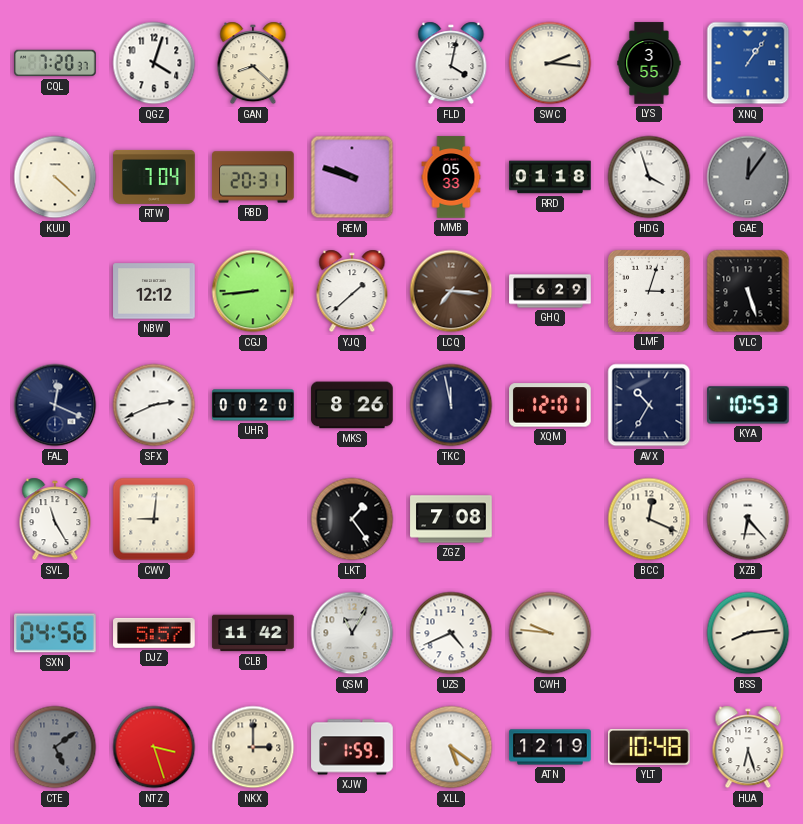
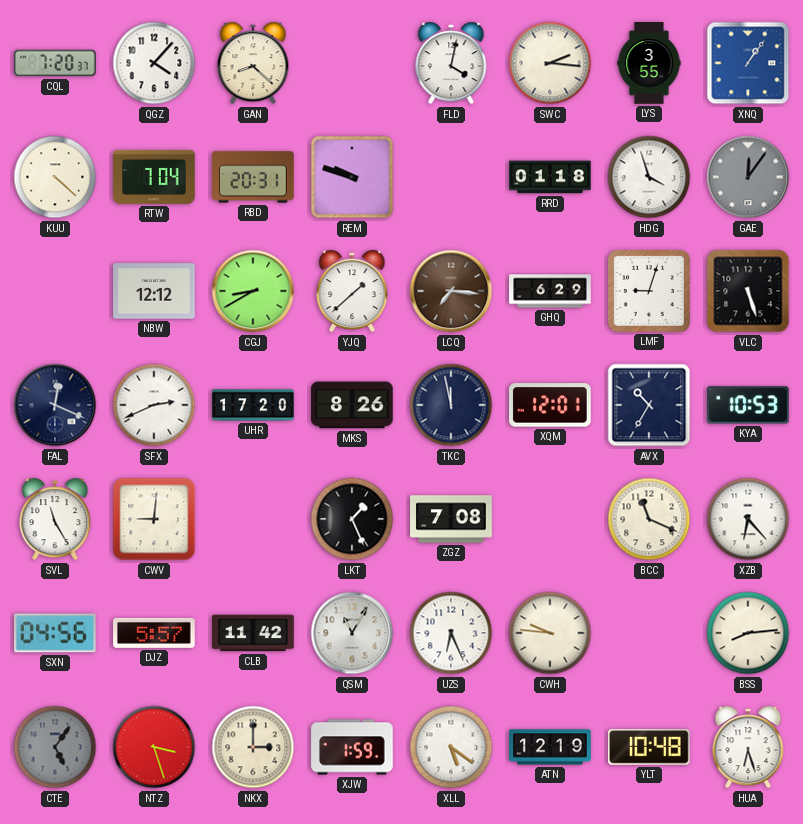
QGZ: 4:03 -> 4:07 (154, 63)
MMB: 05:33 -> none (451, 177)
CGJ: 8:44 -> 8:40 (253, 291)
LMF: 3:03 -> 9:03 (649, 291)
UHR: 00:20 -> 17:20 (253, 405)
LKT: 1:24 -> 1:26 (352, 519)
BCC: 12:19 -> 11:19 (649, 519)
UZS: 4:41 -> 6:26 (451, 633)
CTE: 5:09 -> 5:06 (55, 747)
